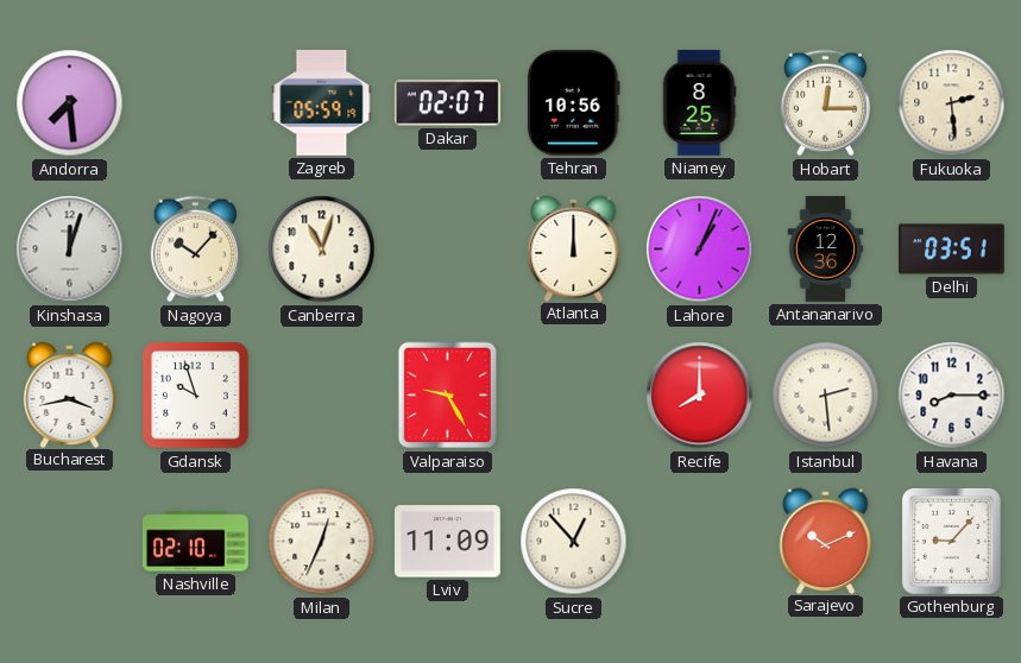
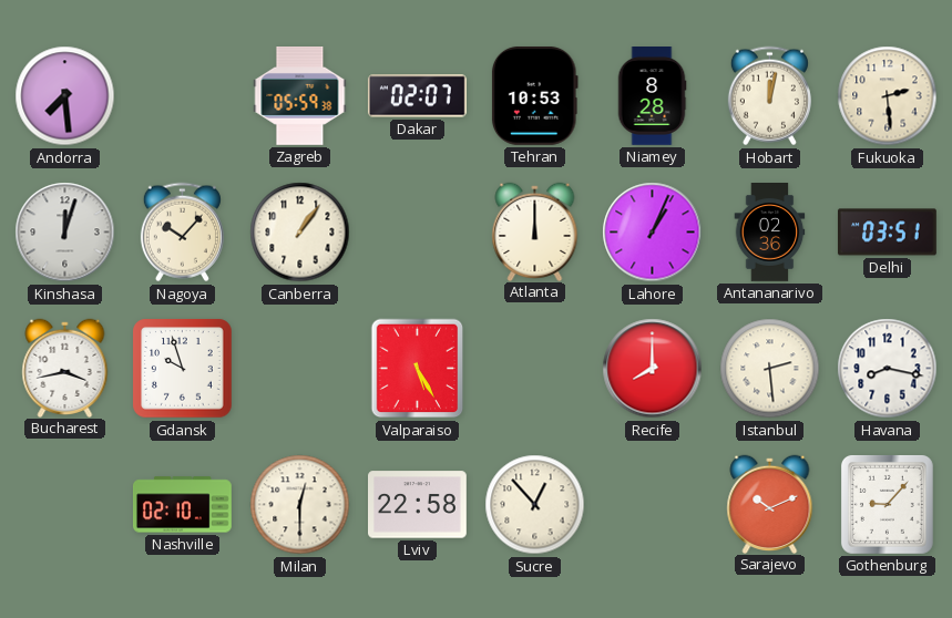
Zagreb: 05:59:19 -> 05:59:38 (300, 96)
Tehran: 10:56 -> 10:53 (534, 95)
Niamey: 8:25 -> 8:28 (652, 96)
Hobart: 12:15 -> 12:02 (769, 96)
Canberra: 11:03 -> 1:06 (300, 233)
Antananarivo: 12:36 -> 02:36 (770, 233)
Valparaiso: 9:25 -> 5:25 (418, 369)
Havana: 8:15 -> 8:17 (888, 369)
Milan: 12:34 -> 12:30 (300, 505)
Lviv: 11:09 -> 22:58 (418, 505)
